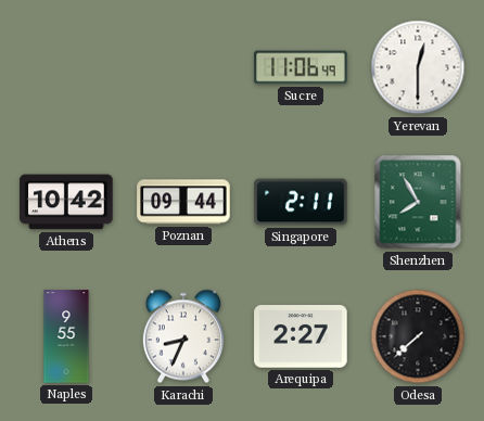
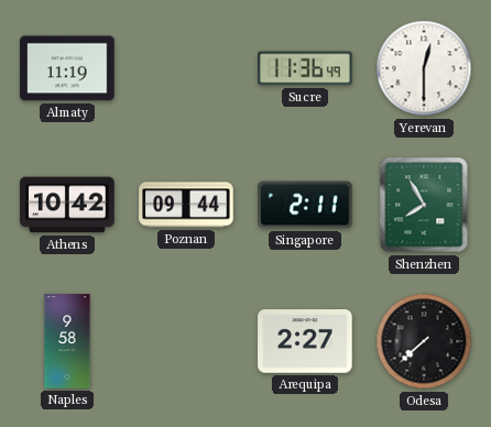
Almaty: none -> 11:19 (67, 68)
Sucre: 11:06 -> 11:36 (305, 68)
Naples: 9:55 -> 9:58 (67, 341)
Karachi: 8:34 -> none (183, 336)
